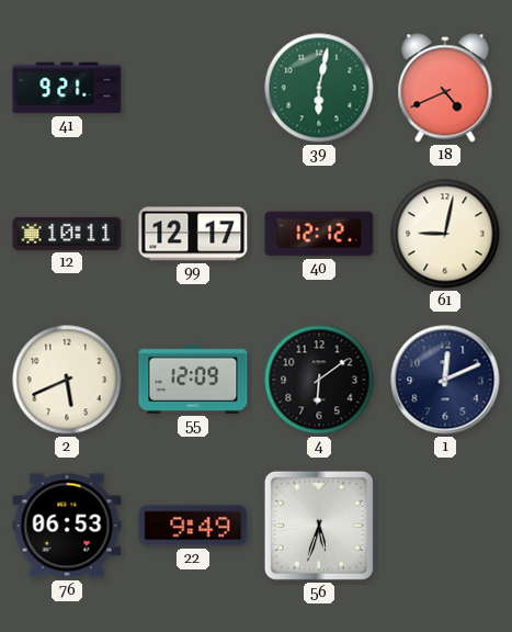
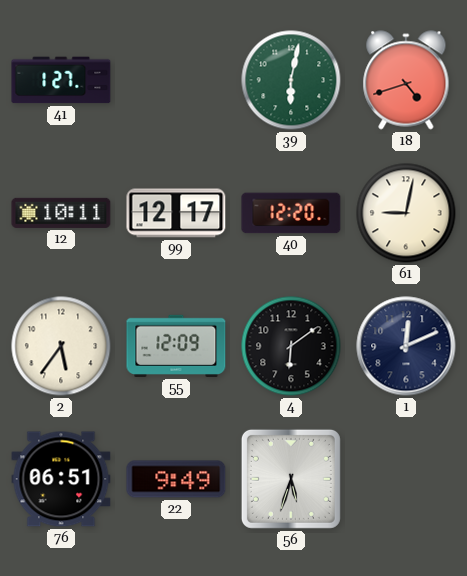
41: 9:21 -> 1:27 (61, 80)
18: 4:41 -> 4:42 (406, 80)
40: 12:12 -> 12:20 (291, 213)
2: 5:41 -> 5:36 (61, 346)
76: 06:53 -> 06:51 (61, 479)
